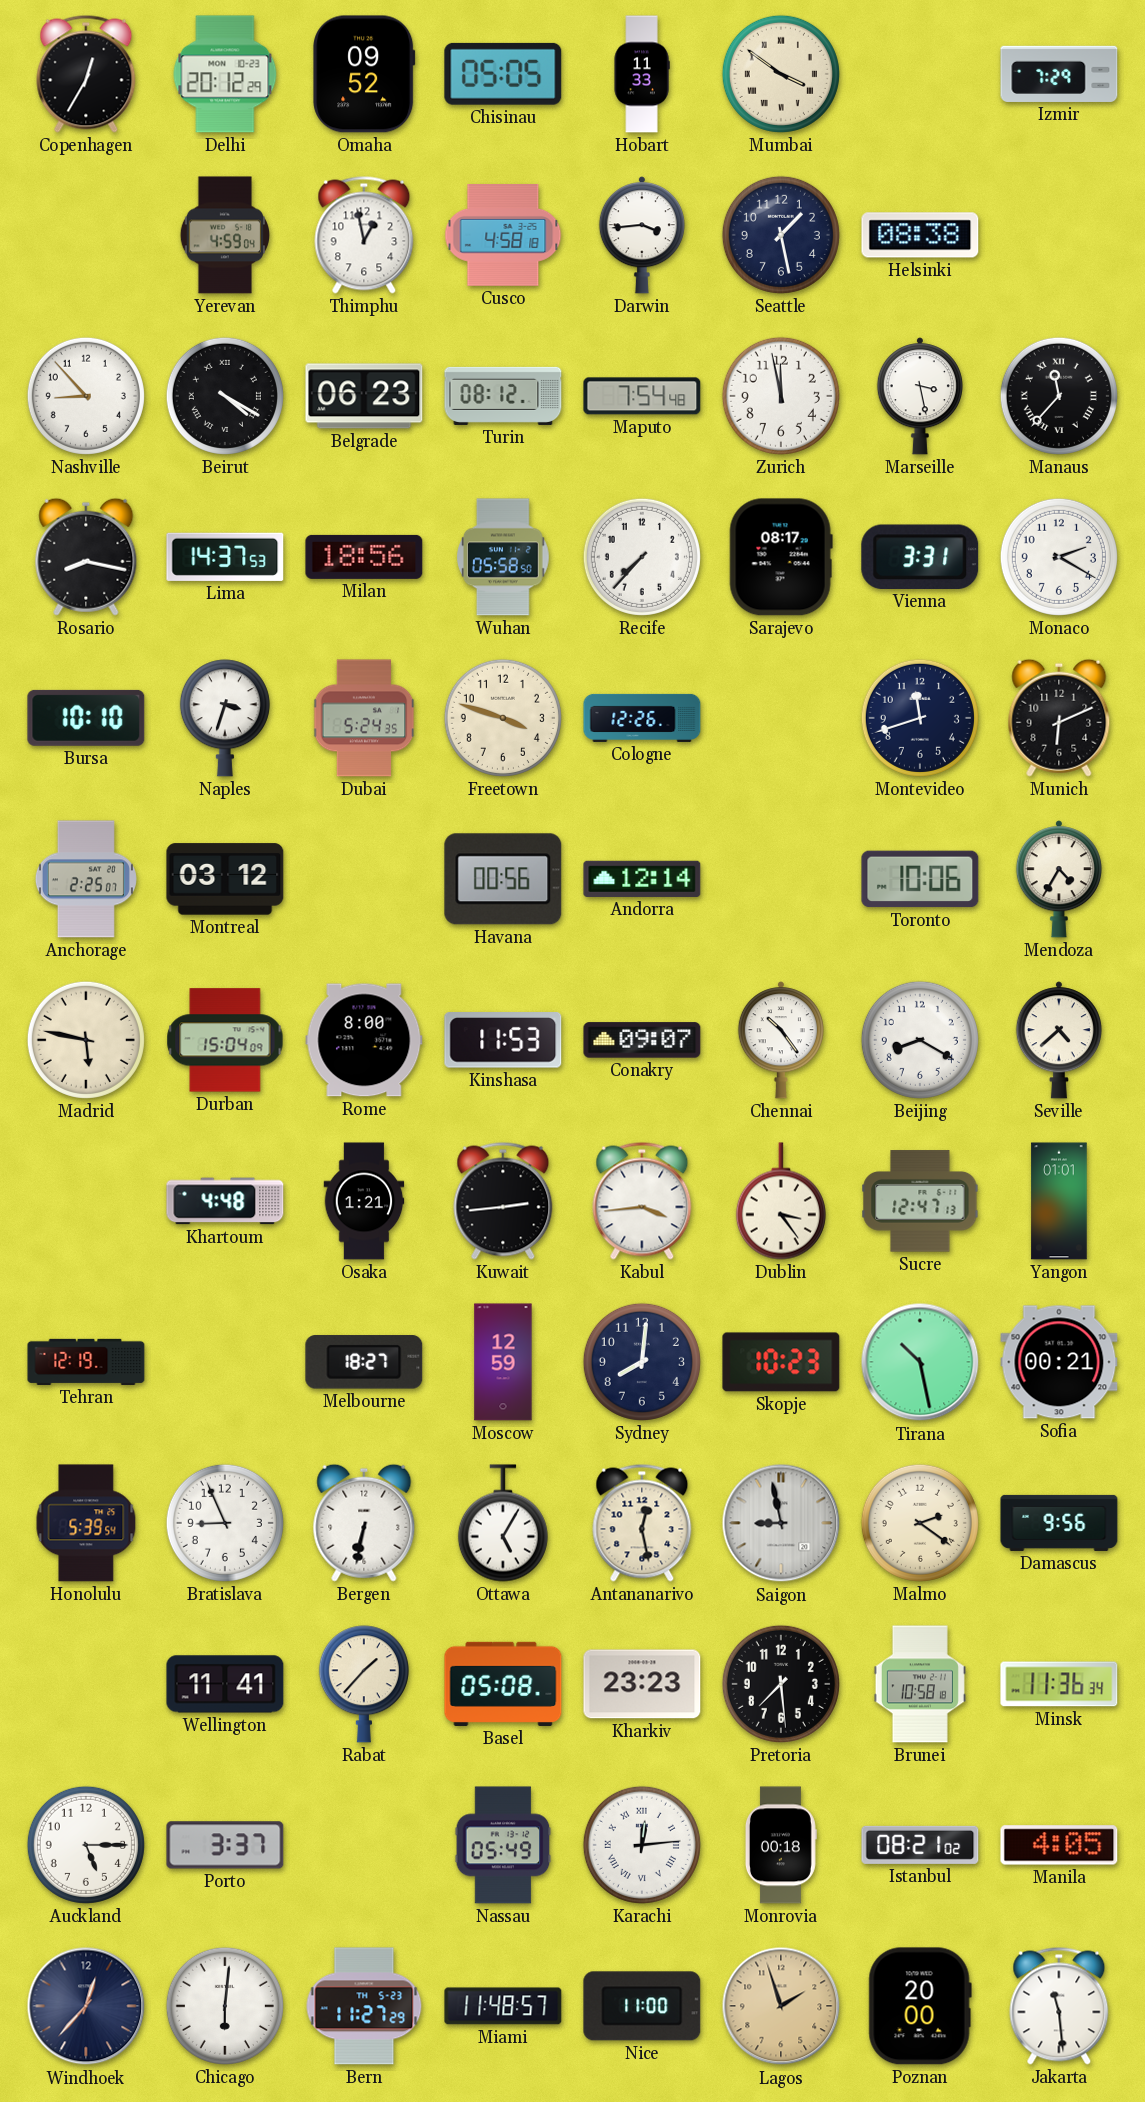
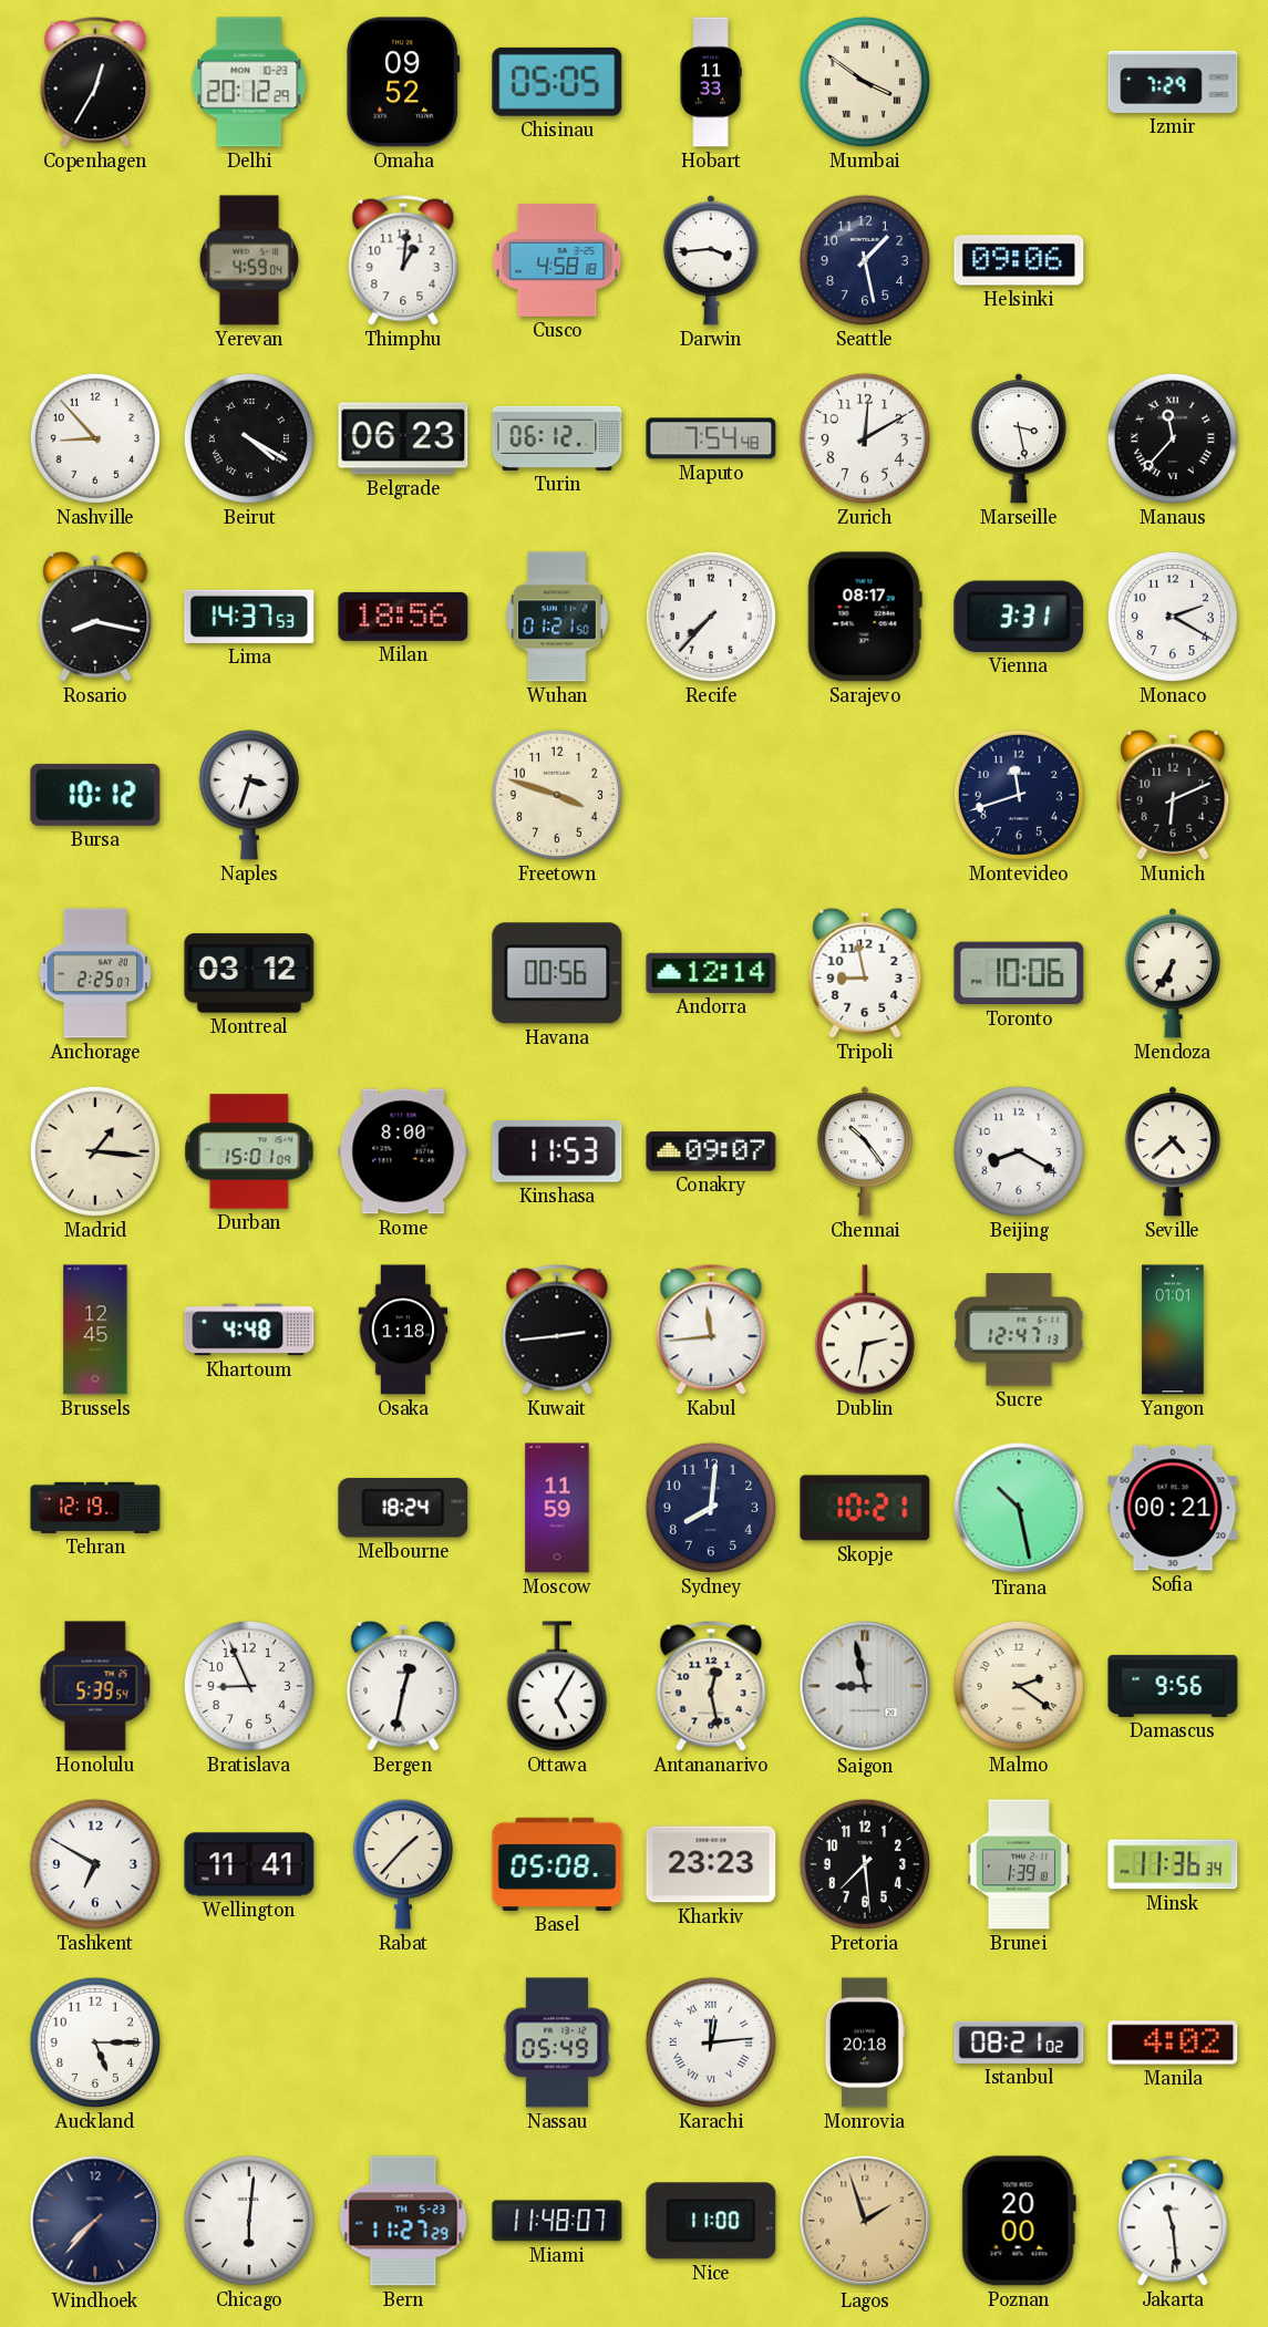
Thimphu: 12:58 -> 1:01 (403, 260)
Helsinki: 08:38 -> 09:06 (1019, 260)
Turin: 08:12 -> 06:12 (557, 438)
Zurich: 11:58 -> 12:10 (865, 438)
Wuhan: 05:58 -> 01:21 (558, 617)
Bursa: 10:10 -> 10:12 (95, 795)
Dubai: 5:24 -> none (364, 718)
Cologne: 12:26 -> none (642, 718)
Tripoli: none -> 8:58 (865, 973)
Mendoza: 4:35 -> 6:35 (1173, 973)
Madrid: 5:47 -> 1:16 (95, 1151)
Durban: 15:04 -> 15:01 (249, 1151)
Brussels: none -> 12:45 (95, 1330)
Osaka: 1:21 -> 1:18 (403, 1330)
Kabul: 3:44 -> 11:44 (711, 1330)
Dublin: 3:24 -> 2:32 (865, 1330)
Melbourne: 18:27 -> 18:24 (403, 1508)
Moscow: 12:59 -> 11:59 (557, 1508)
Skopje: 10:23 -> 10:21 (865, 1508)
Bergen: 6:32 -> 12:32 (403, 1686)
Tashkent: none -> 6:50 (95, 1864)
Brunei: 10:58 -> 1:39 (1019, 1864)
Porto: 3:37 -> none (225, 1845)
Monrovia: 00:18 -> 20:18 (865, 2042)
Manila: 4:05 -> 4:02 (1173, 2042)
Windhoek: 12:37 -> 7:37 (95, 2221)
Miami: 11:48:57 -> 11:48:07 (557, 2221)
